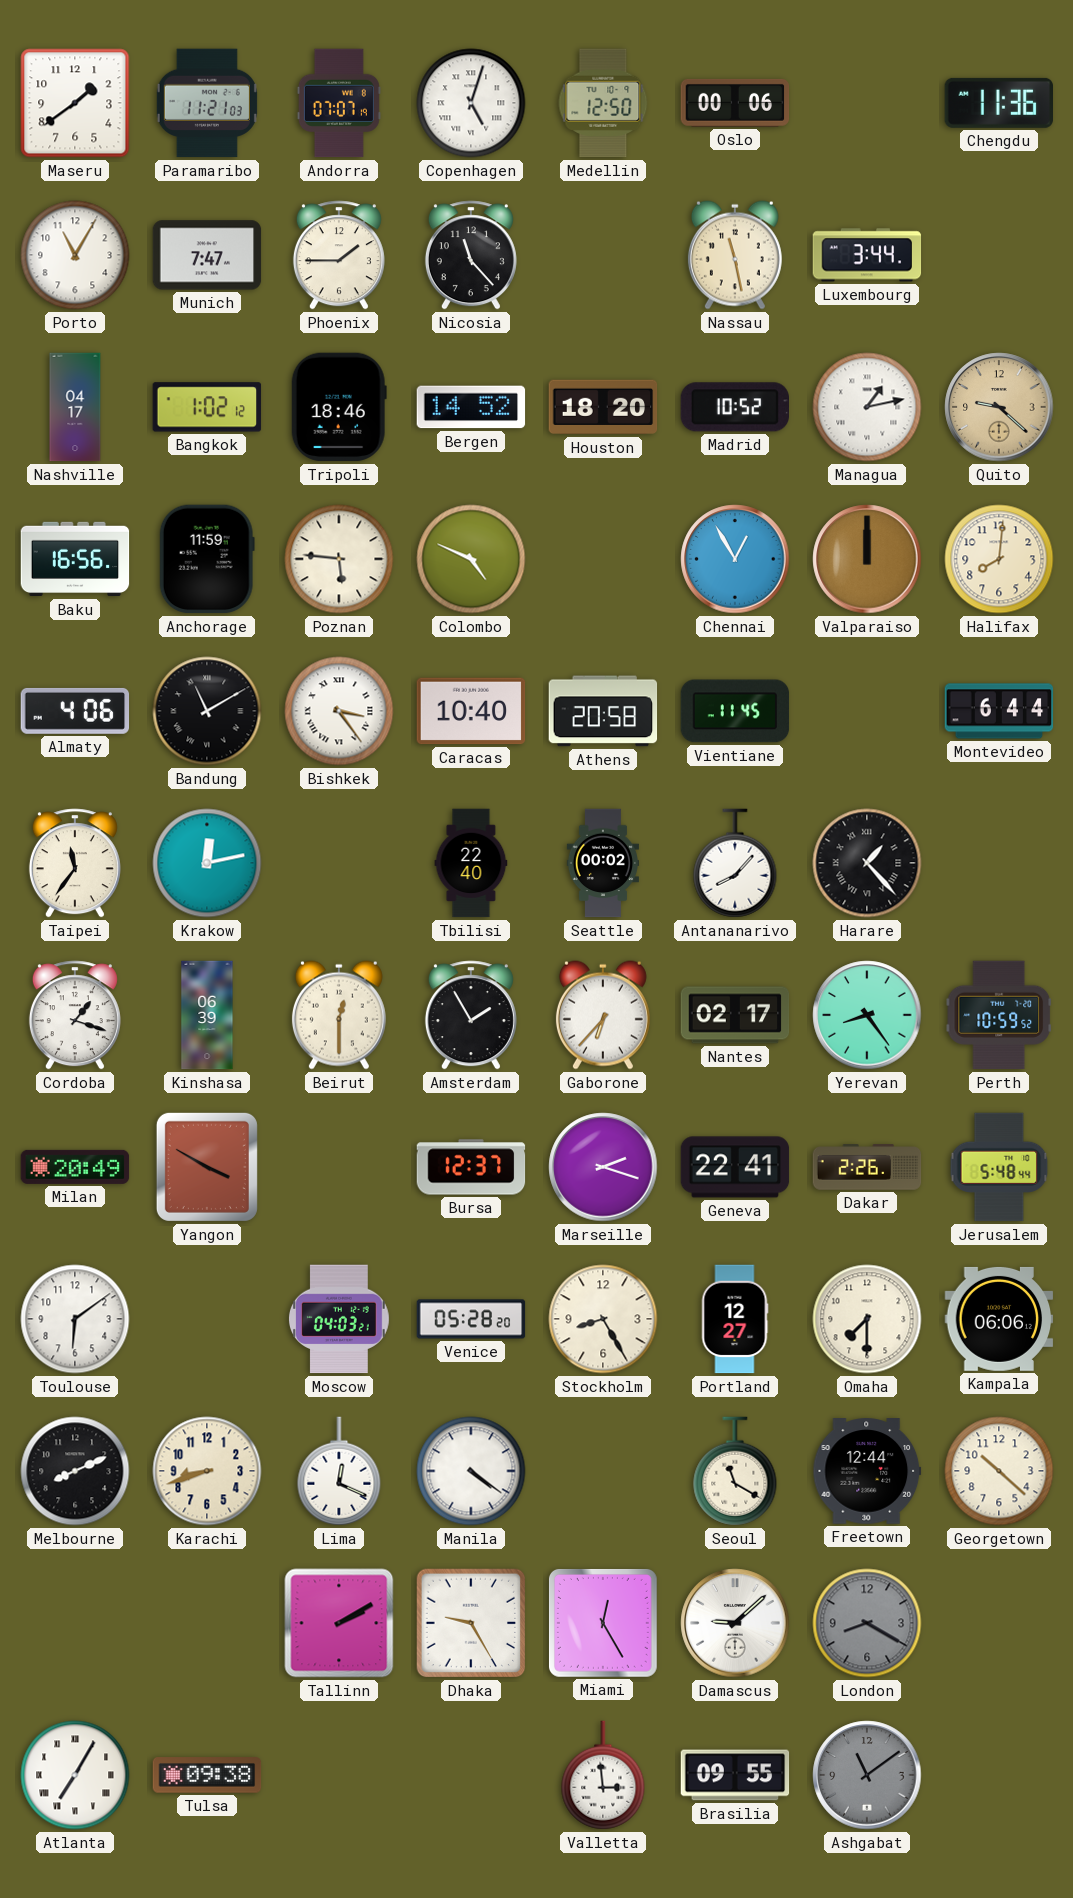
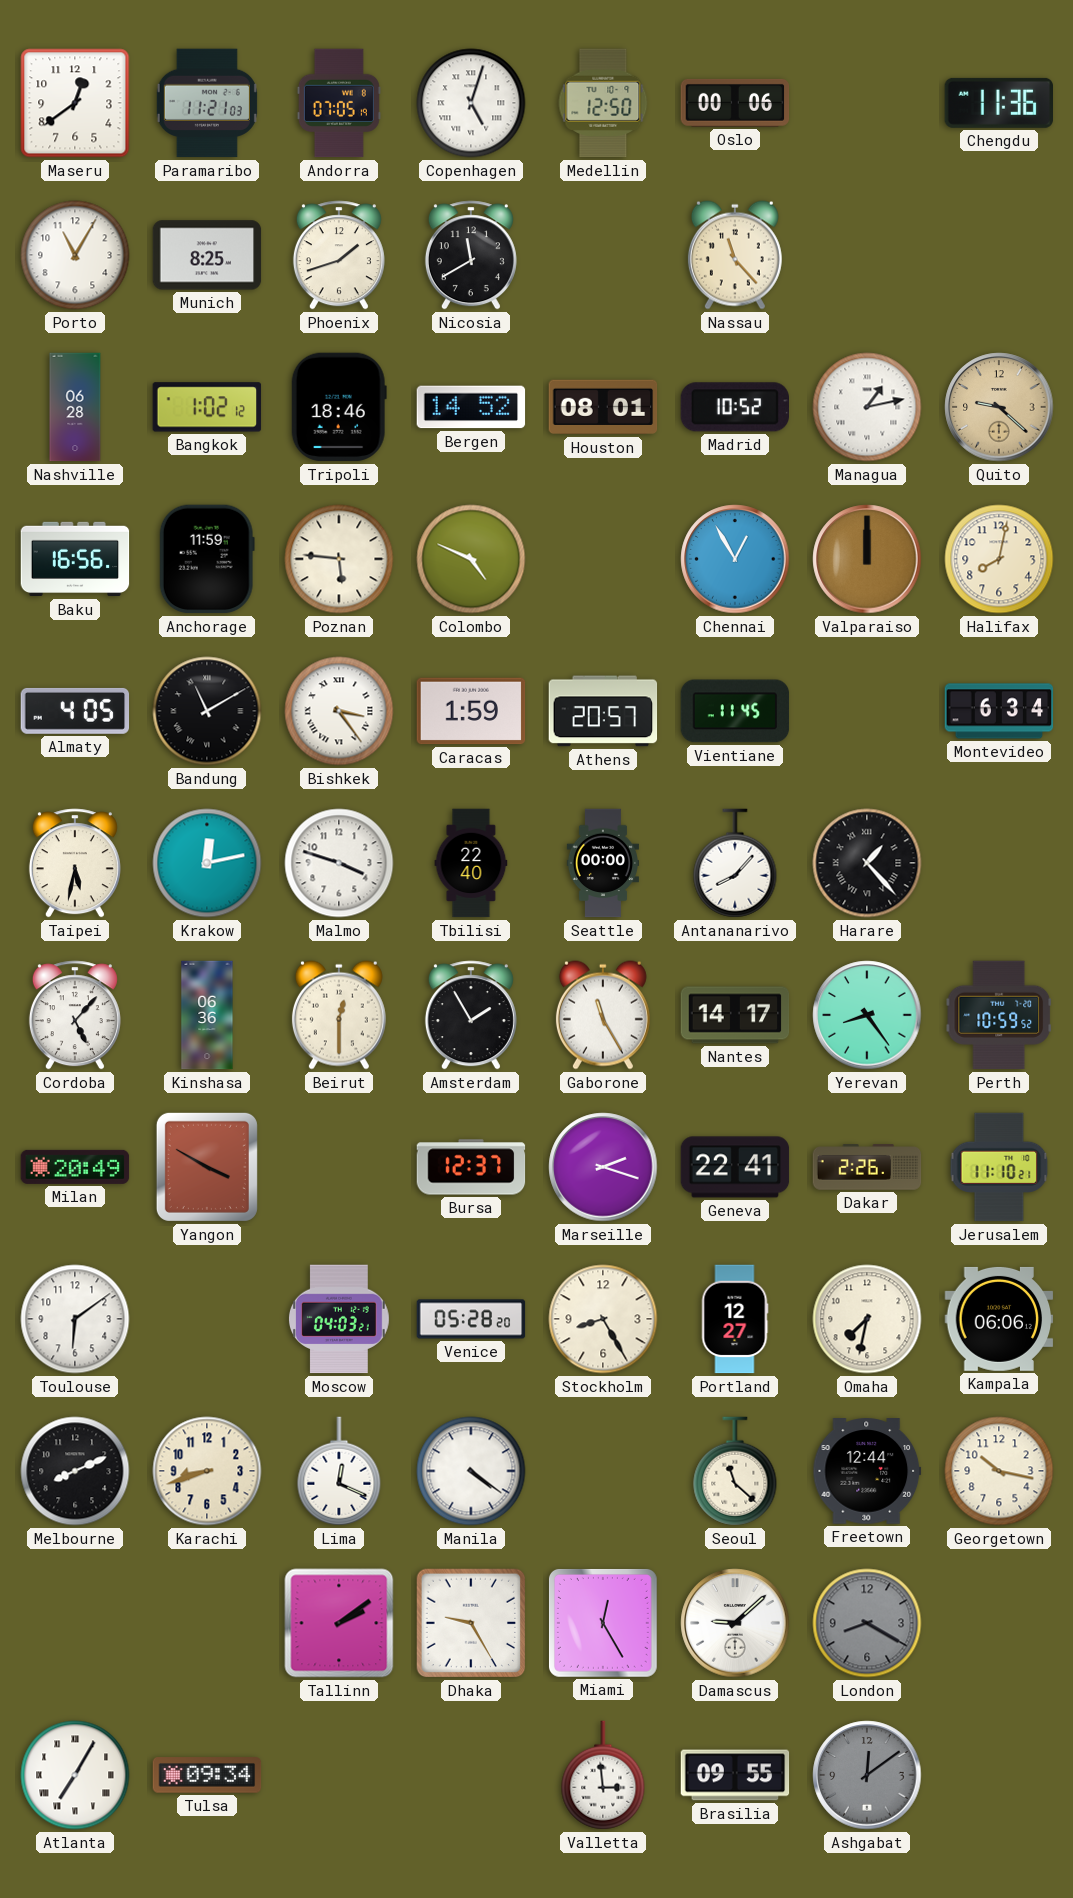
Maseru: 1:39 -> 12:39 (75, 103)
Andorra: 07:07 -> 07:05 (339, 103)
Munich: 7:47 -> 8:25 (207, 255)
Phoenix: 1:45 -> 1:42 (339, 255)
Nicosia: 11:23 -> 11:40 (471, 255)
Nassau: 11:28 -> 11:23 (735, 255)
Luxembourg: 3:44 -> none (867, 255)
Nashville: 04:17 -> 06:28 (75, 407)
Houston: 18:20 -> 08:01 (603, 407)
Halifax: 8:01 -> 8:02 (999, 559)
Almaty: 4:06 -> 4:05 (75, 711)
Caracas: 10:40 -> 1:59 (471, 711)
Athens: 20:58 -> 20:57 (603, 711)
Montevideo: 6:44 -> 6:34 (999, 711)
Taipei: 11:36 -> 5:32 (75, 863)
Malmo: none -> 3:48 (339, 863)
Seattle: 00:02 -> 00:00 (603, 863)
Cordoba: 1:18 -> 5:07 (75, 1015)
Kinshasa: 06:39 -> 06:36 (207, 1015)
Gaborone: 6:37 -> 11:25 (603, 1015)
Nantes: 02:17 -> 14:17 (735, 1015)
Jerusalem: 5:48 -> 11:10 (999, 1167)
Omaha: 7:30 -> 7:32 (867, 1319)
Seoul: 11:20 -> 11:22 (735, 1471)
Georgetown: 10:22 -> 10:17 (999, 1471)
Tallinn: 2:10 -> 2:09 (339, 1623)
Tulsa: 09:38 -> 09:34 (207, 1775)
Ashgabat: 11:09 -> 12:09 (867, 1775)
